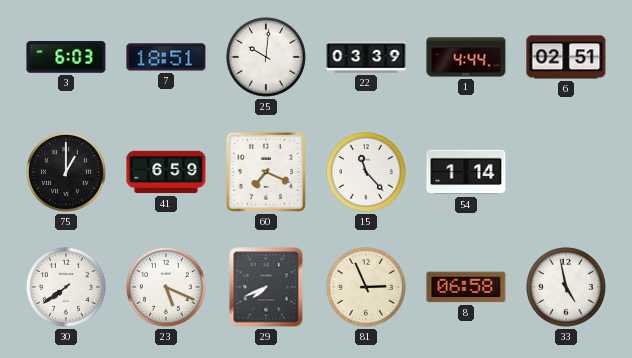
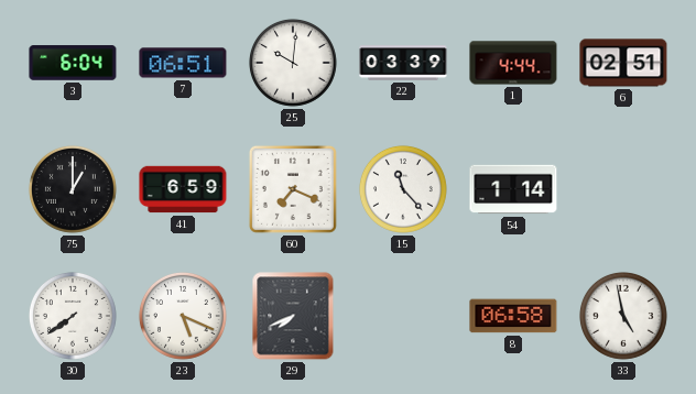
3: 6:03 -> 6:04 (73, 63)
7: 18:51 -> 06:51 (183, 63)
81: 2:56 -> none (366, 287)
